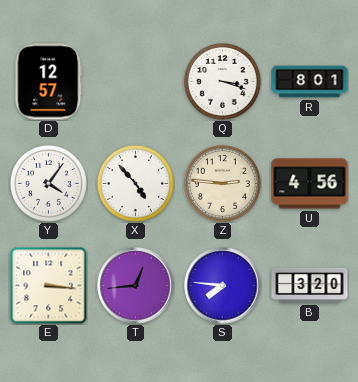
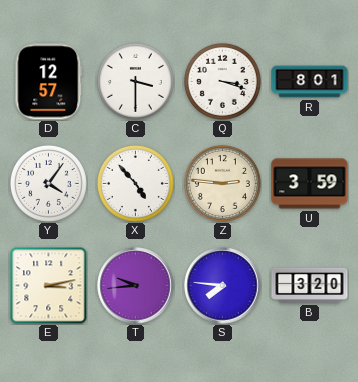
C: none -> 3:30 (135, 81)
U: 4:56 -> 3:59 (310, 184)
E: 3:16 -> 3:13 (48, 285)
T: 12:44 -> 9:44 (136, 286)
